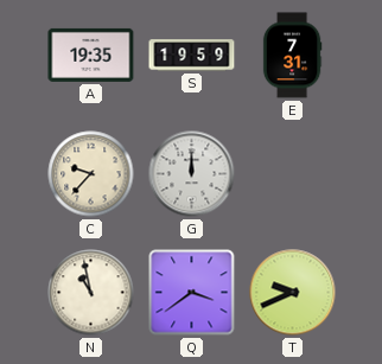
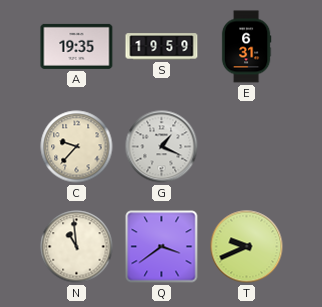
E: 7:31 -> 6:31 (246, 47)
G: 12:00 -> 1:19 (162, 147)
N: 10:58 -> 10:59 (77, 247)
